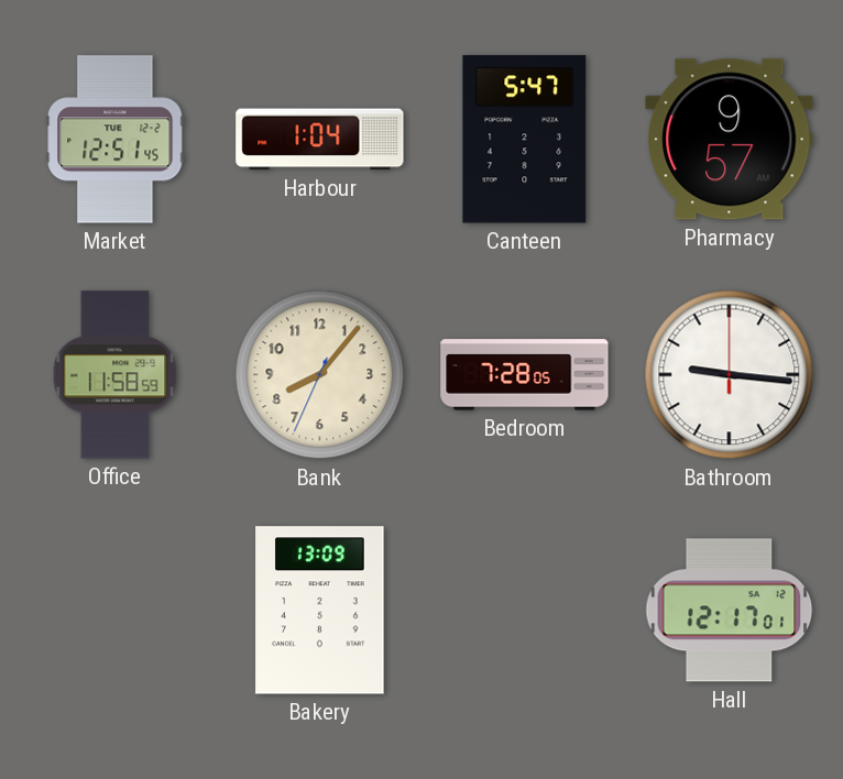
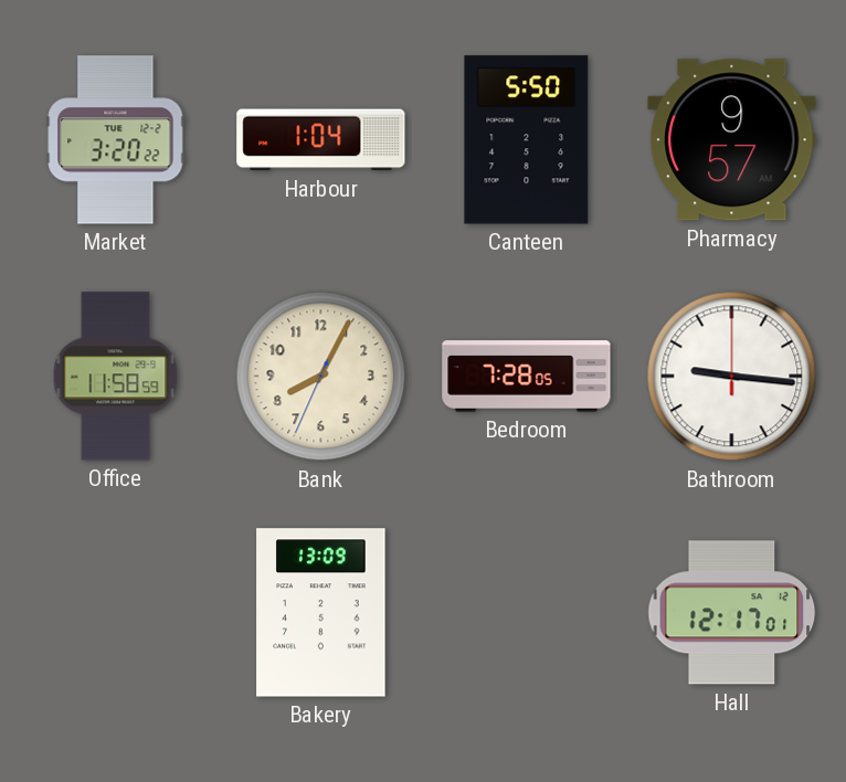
Market: 12:51 -> 3:20 (116, 140)
Canteen: 5:47 -> 5:50 (527, 140)
Bank: 8:06 -> 8:04 (321, 377)
